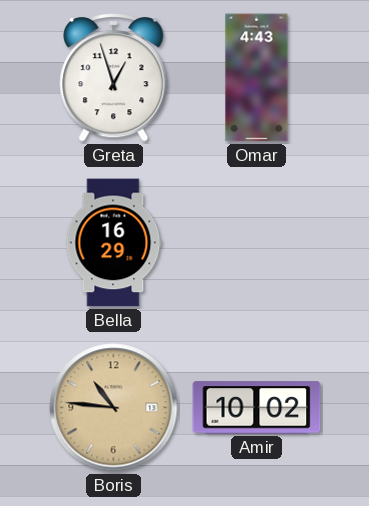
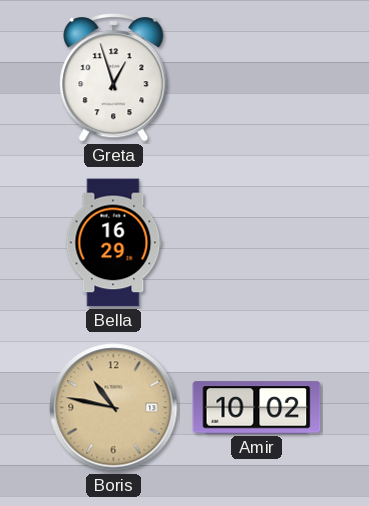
Omar: 4:43 -> none (257, 78)
Boris: 10:46 -> 10:47 (114, 408)
